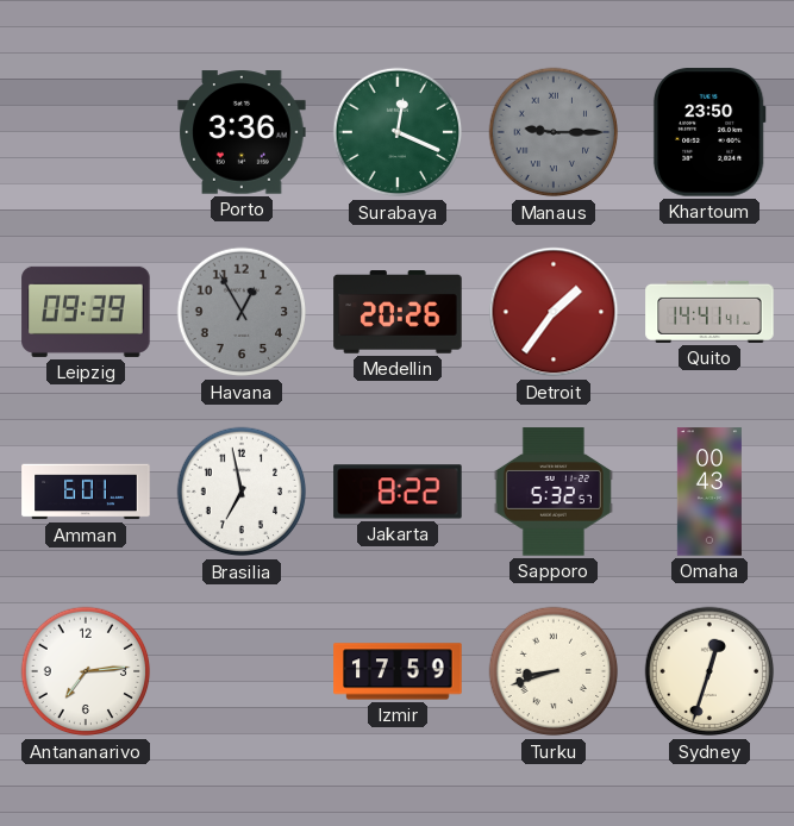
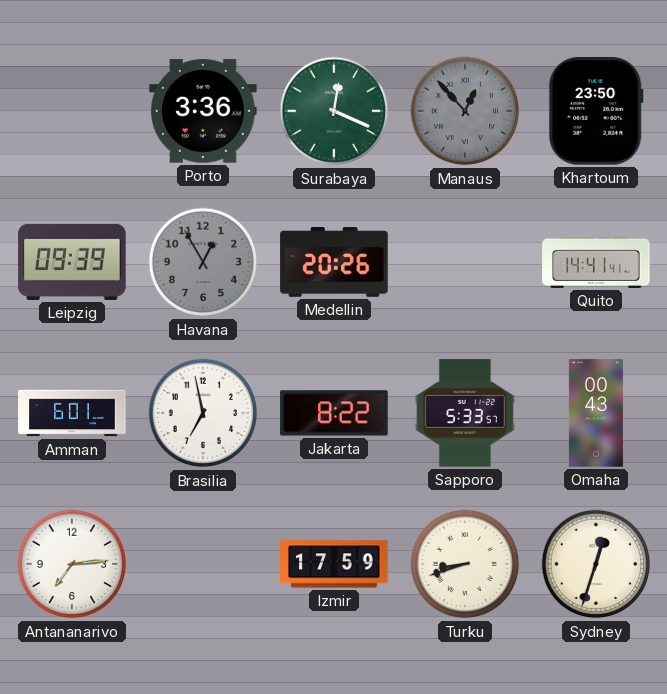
Manaus: 9:15 -> 12:53 (465, 111)
Detroit: 1:36 -> none (554, 312)
Sapporo: 5:32 -> 5:33 (465, 413)
